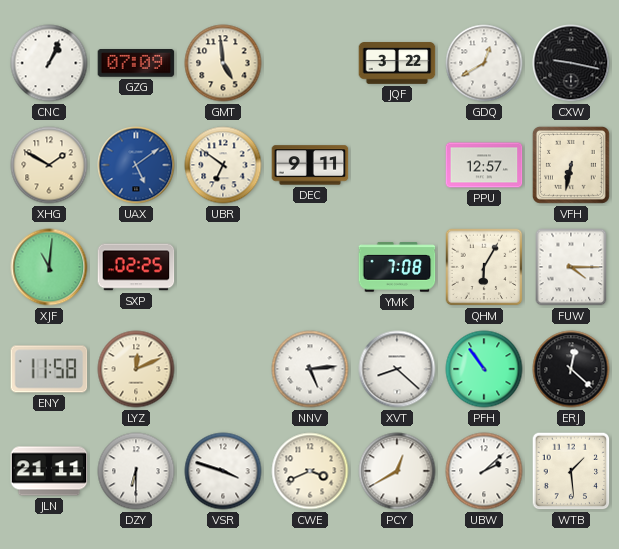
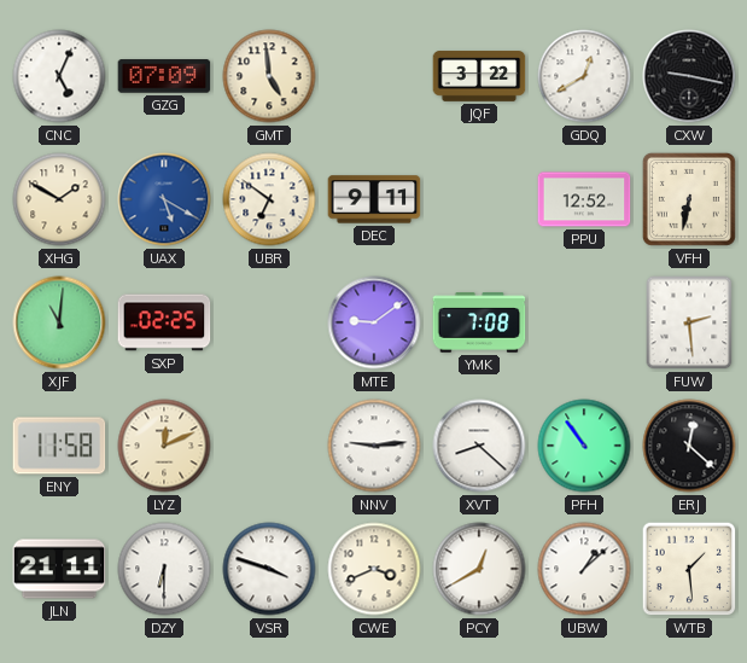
CNC: 1:04 -> 5:04 (59, 76)
UAX: 5:09 -> 5:20 (164, 199)
PPU: 12:57 -> 12:52 (584, 199)
MTE: none -> 9:09 (374, 322)
QHM: 6:05 -> none (484, 267)
FUW: 4:15 -> 2:29 (689, 322)
NNV: 5:14 -> 9:14 (374, 446)
UBW: 2:08 -> 1:08 (584, 569)
